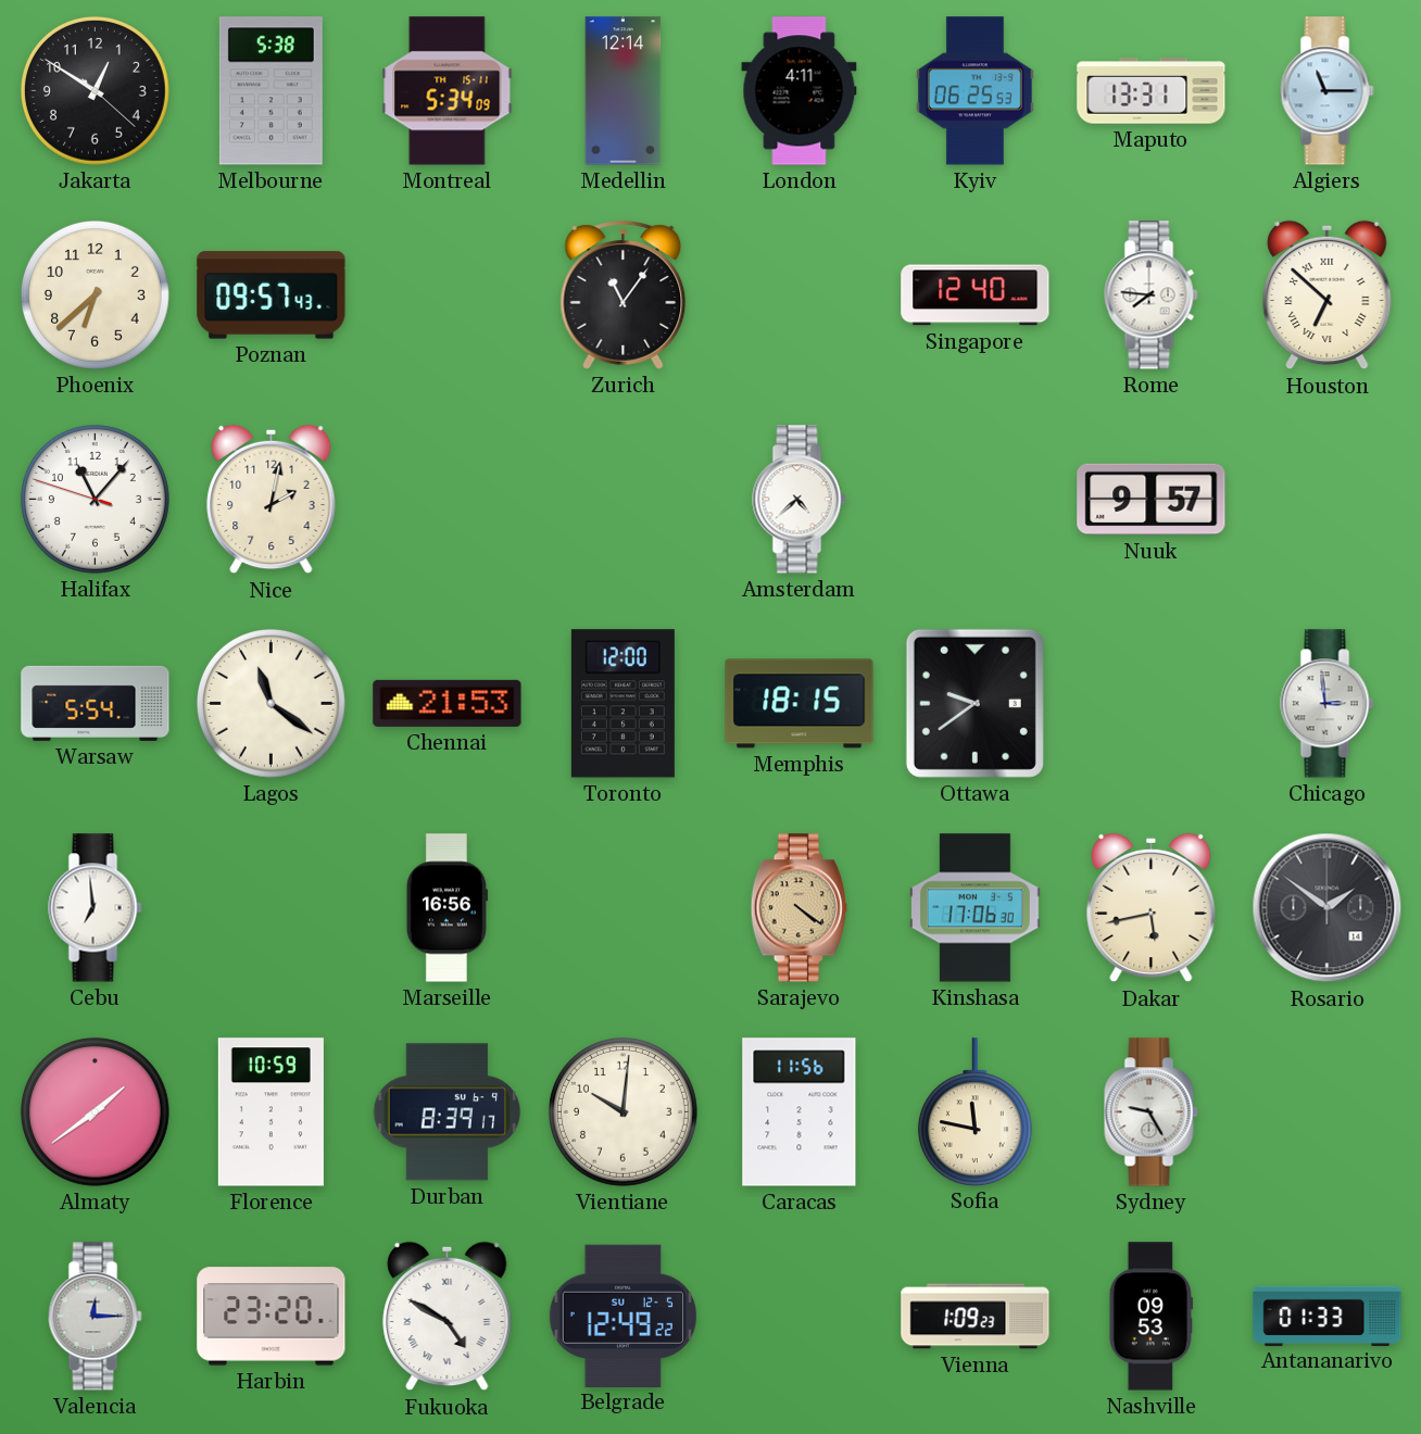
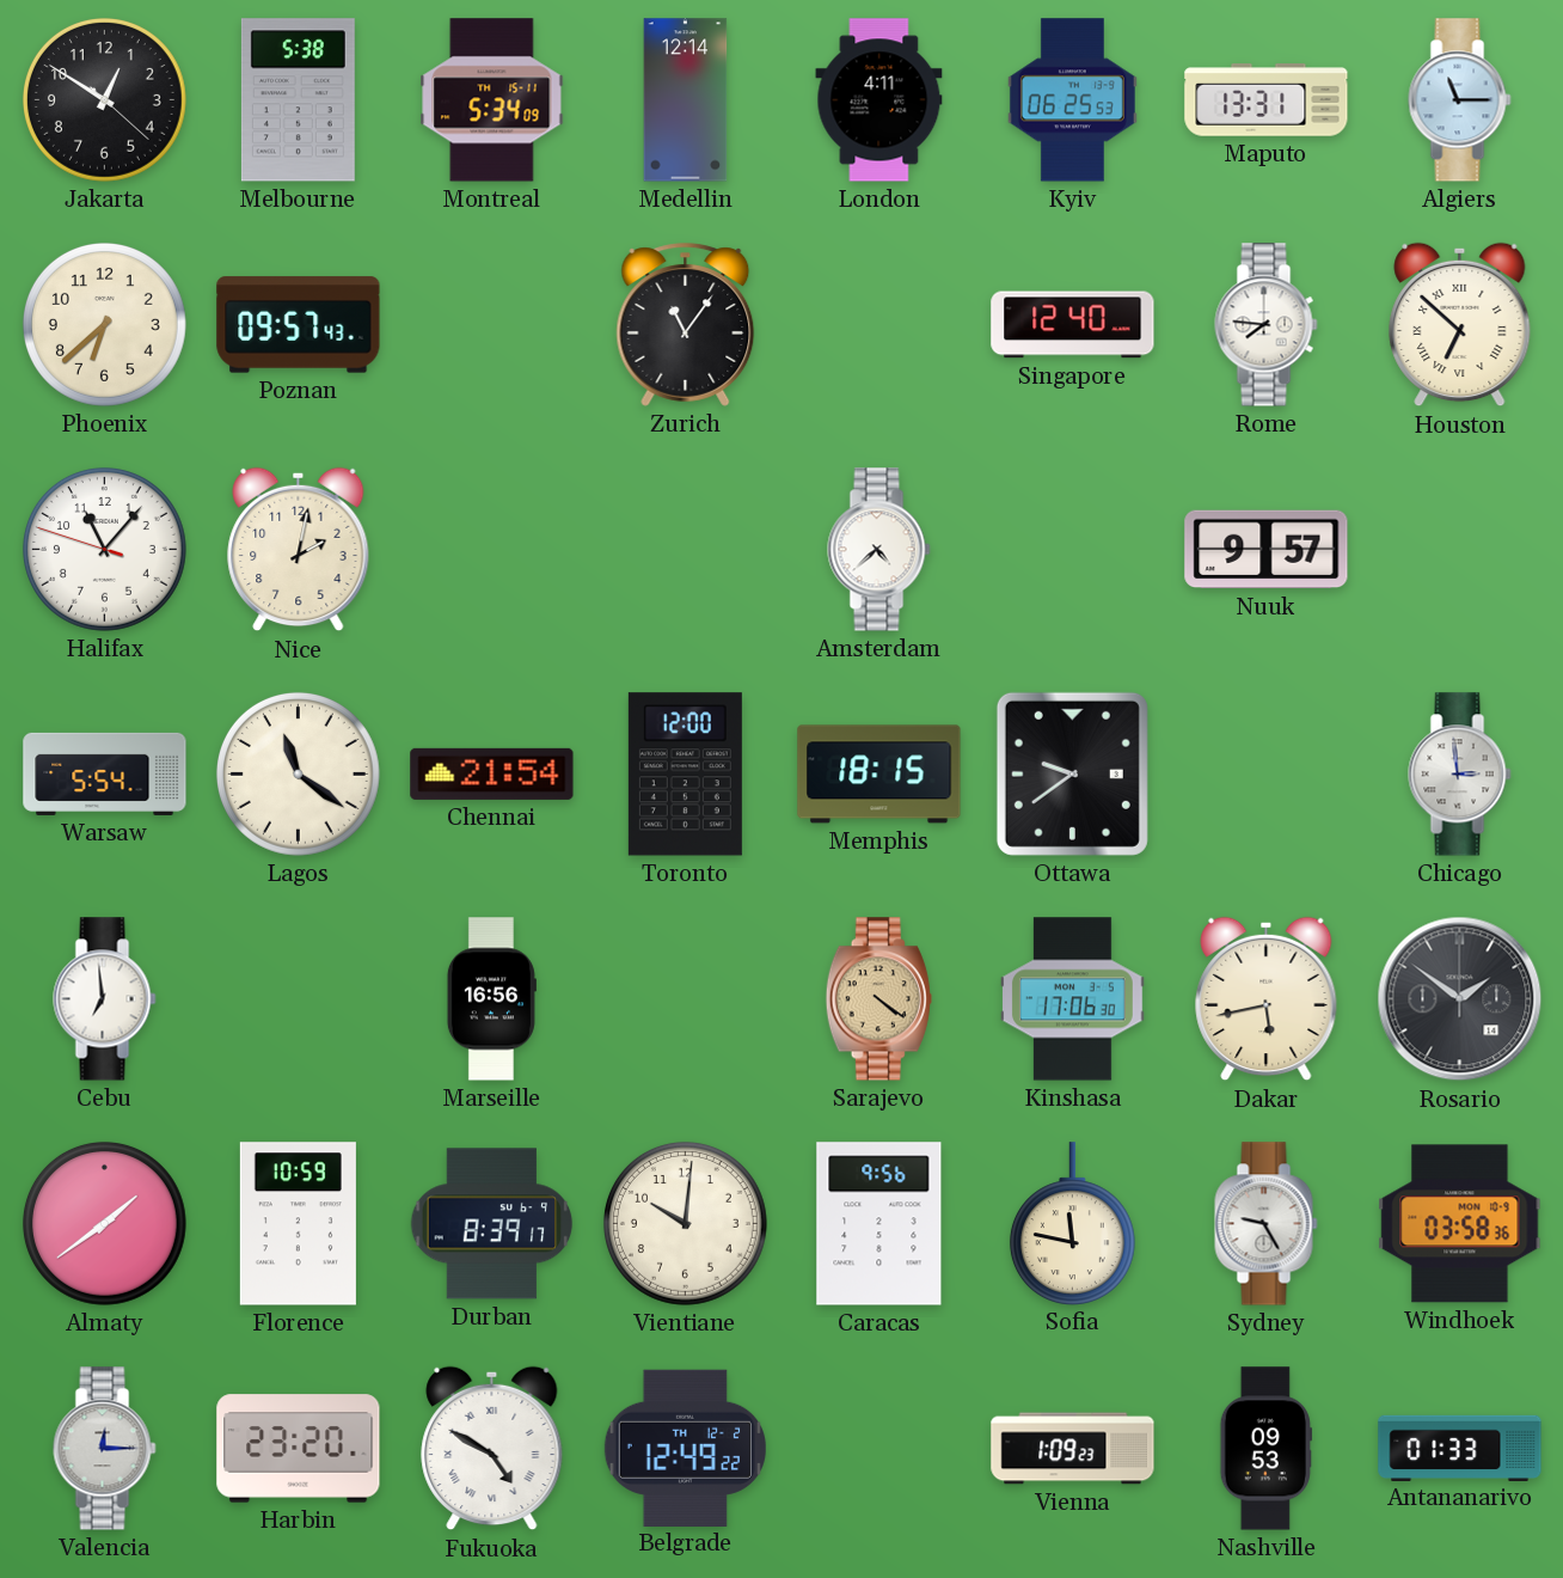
Chennai: 21:53 -> 21:54 (492, 773)
Caracas: 11:56 -> 9:56 (879, 1224)
Windhoek: none -> 03:58 (1460, 1224)
Belgrade date: SU 12-5 -> TH 12-2 (685, 1448)
